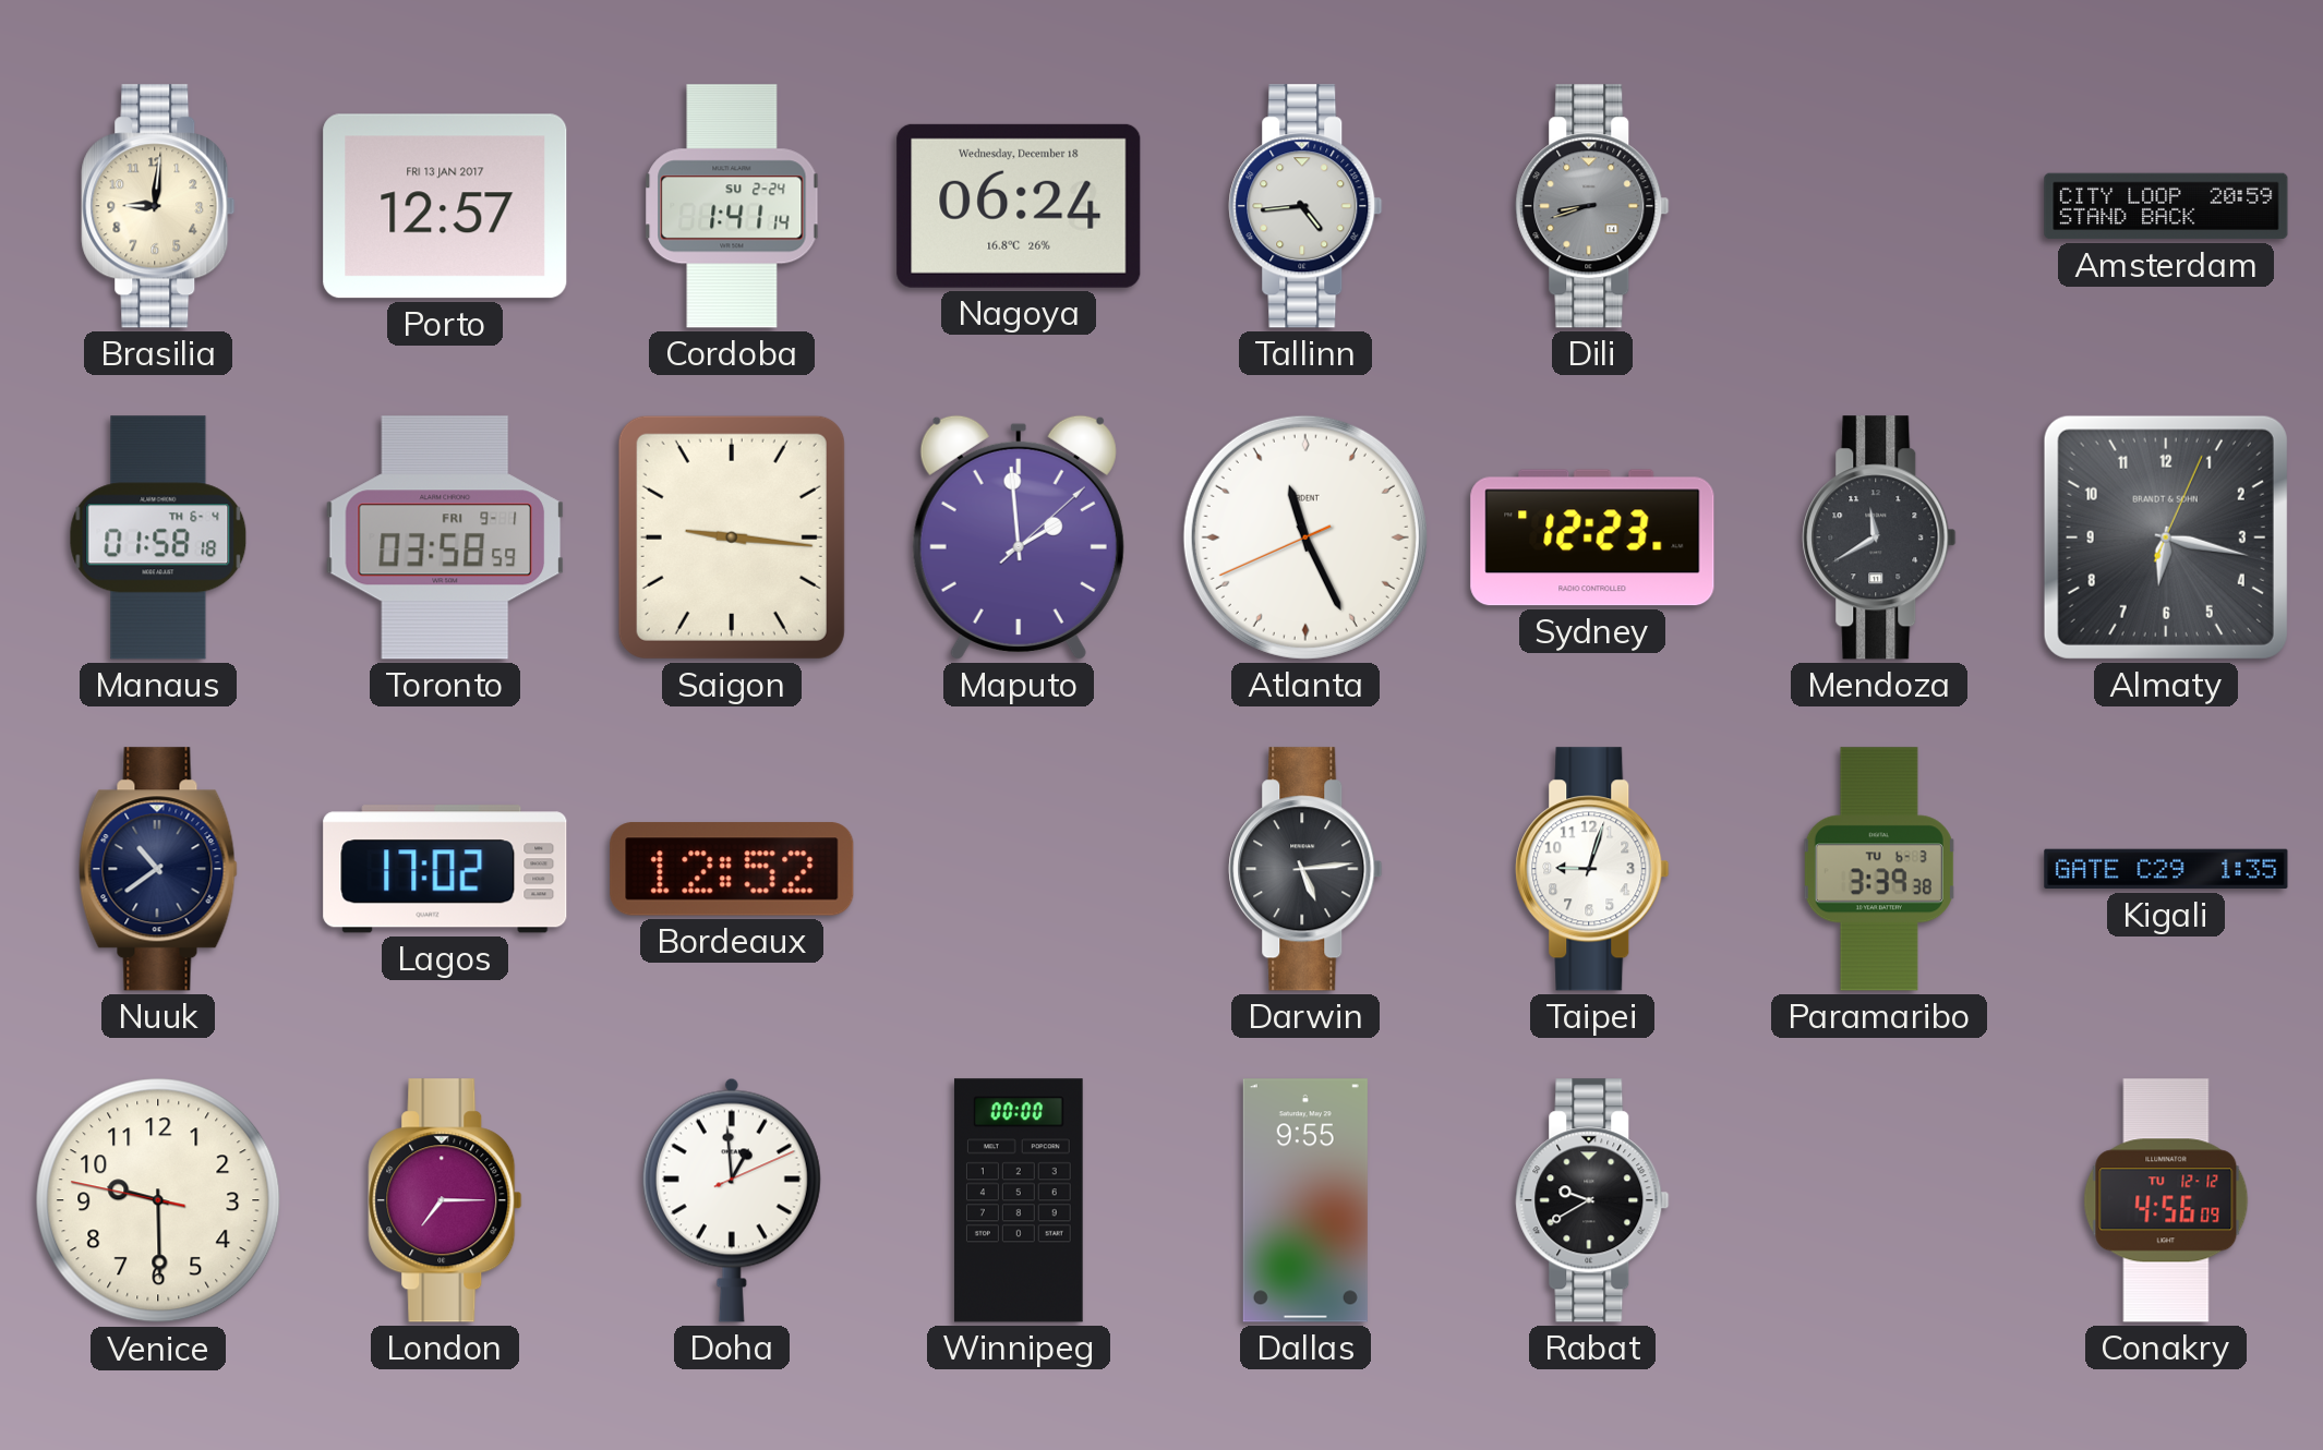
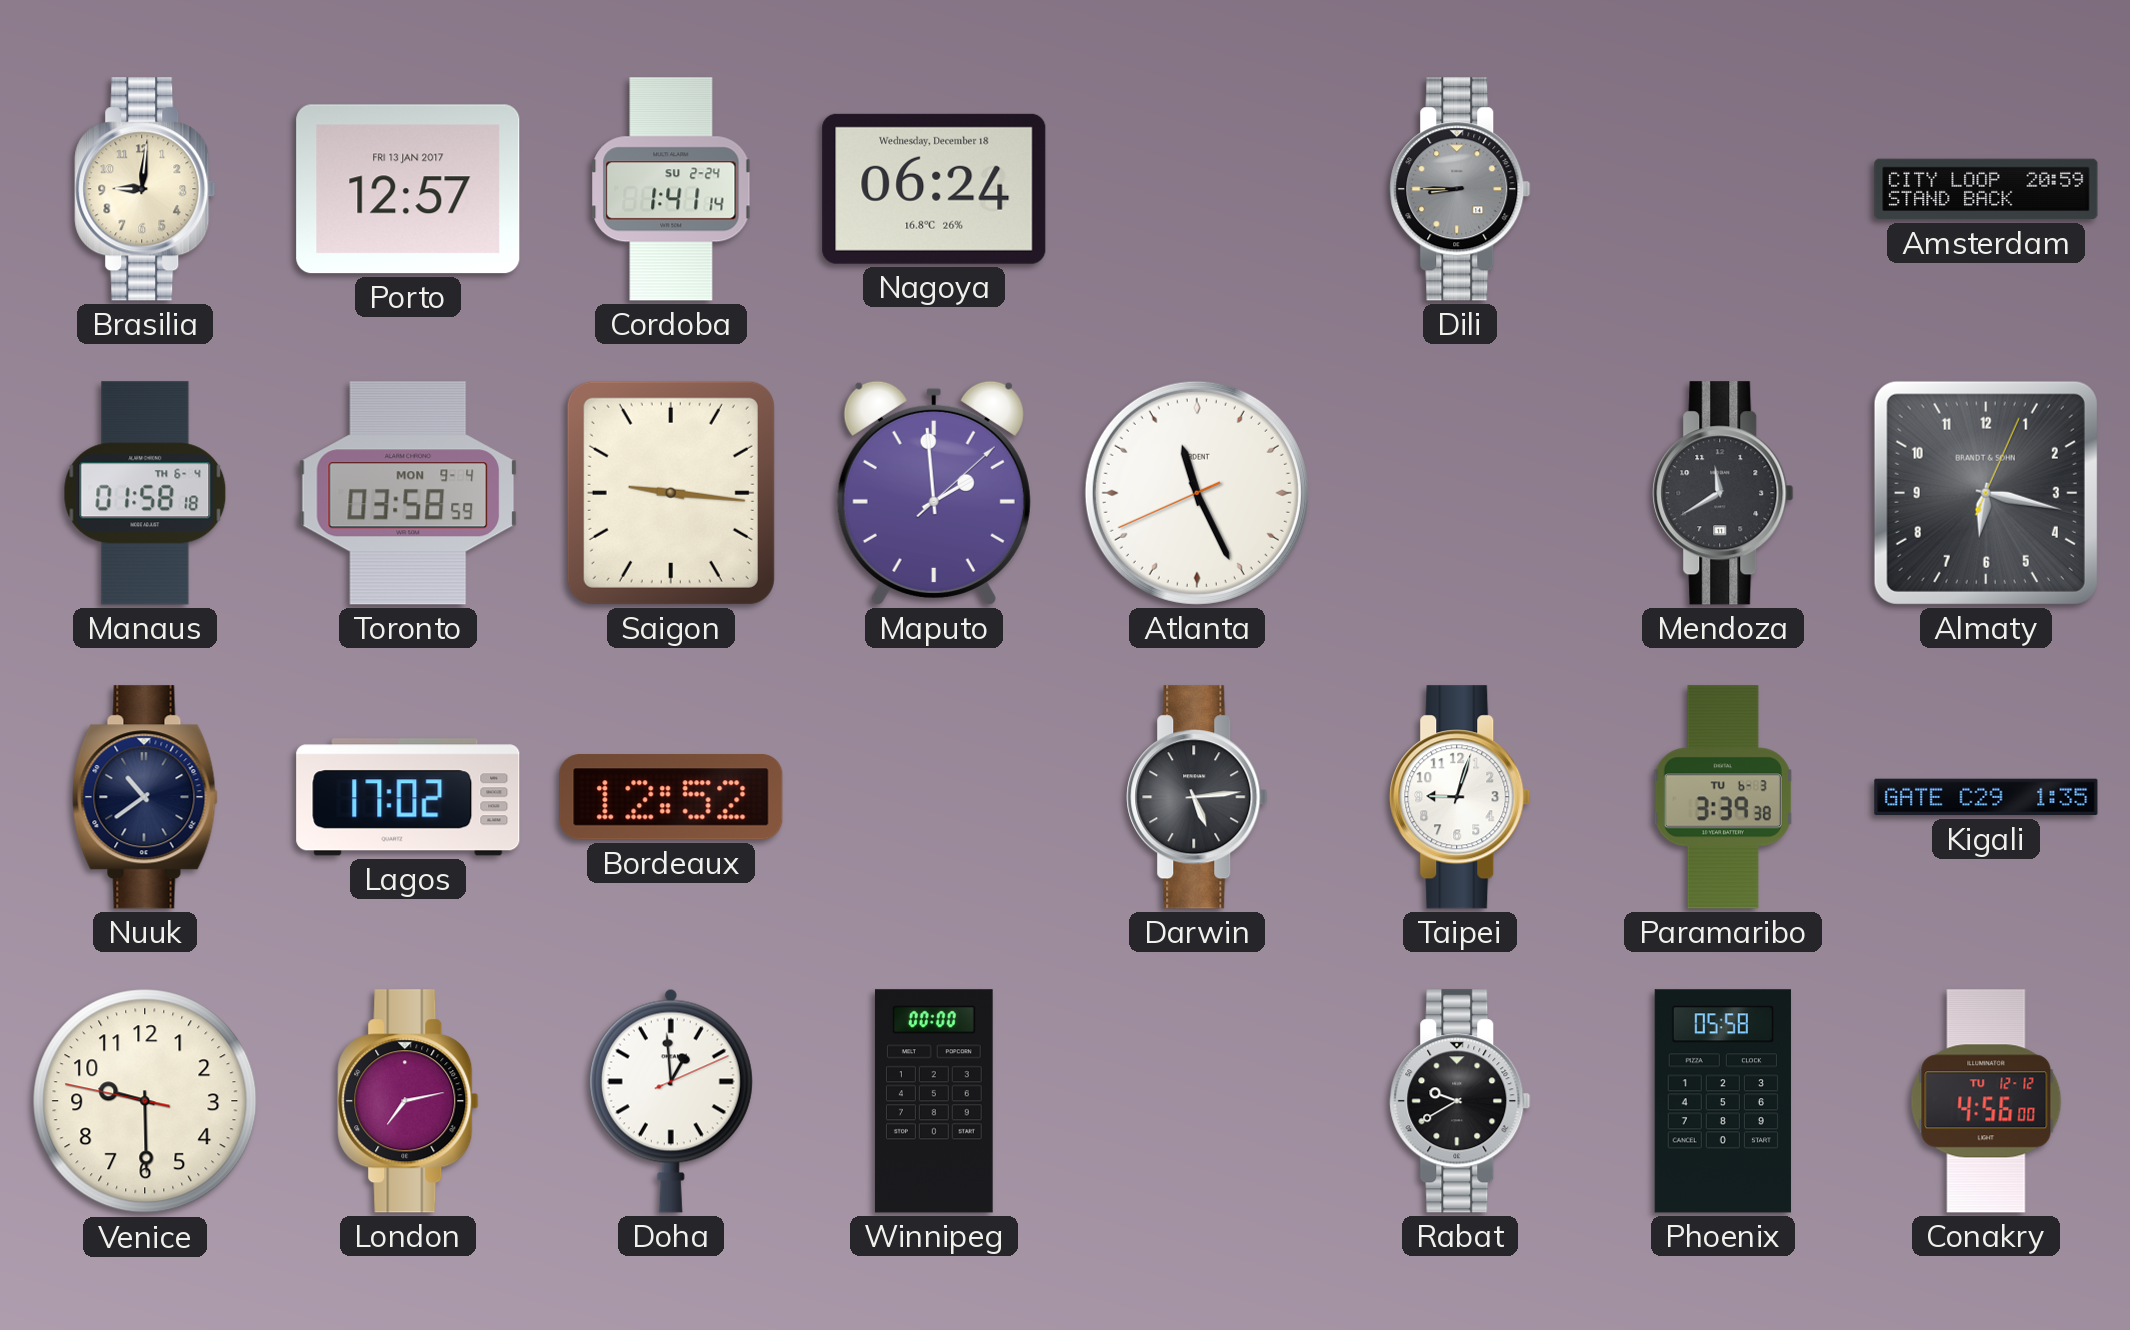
Tallinn: 4:44 -> none (1305, 206)
Dili: 8:42 -> 8:45 (1460, 189)
Toronto date: FRI 9-1 -> MON 9-4 (408, 493)
Sydney: 12:23 -> none (1592, 537)
London: 7:15 -> 7:13 (408, 1101)
Dallas: 9:55 -> none (1305, 1200)
Phoenix: none -> 05:58 (1723, 1101)
Conakry: 4:56:09 -> 4:56:00 (1986, 1101)
